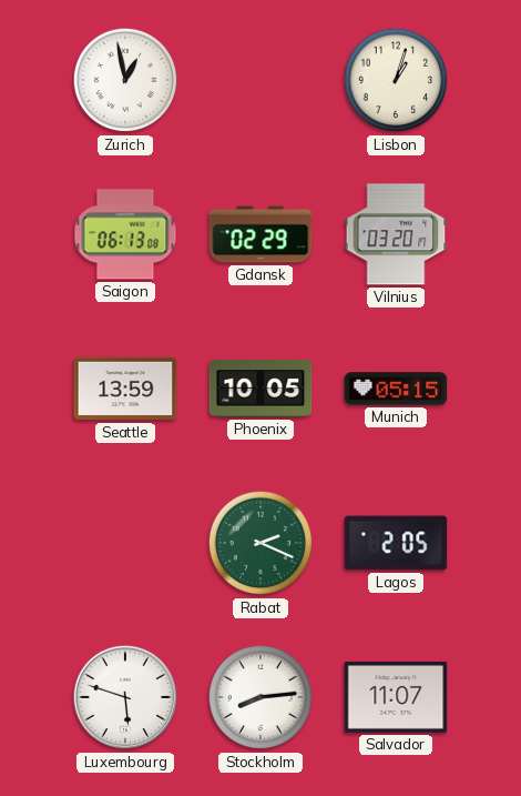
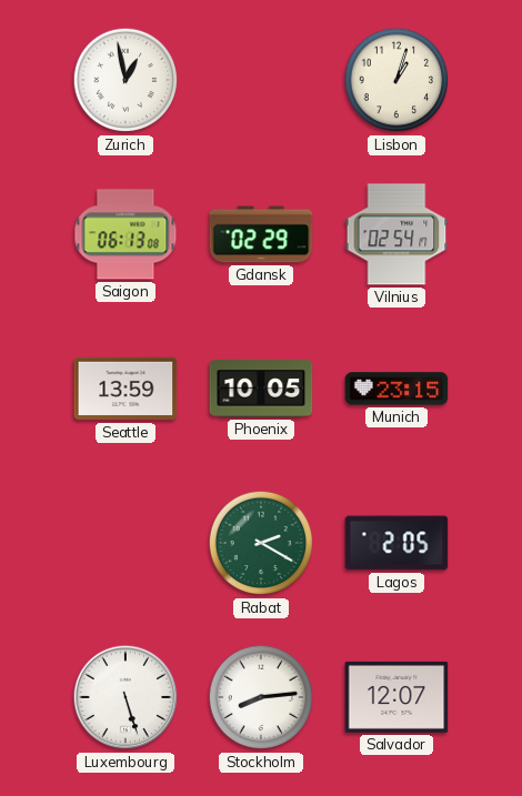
Vilnius: 03:20 -> 02:54 (396, 234)
Munich: 05:15 -> 23:15 (396, 389)
Rabat: 2:19 -> 2:20 (261, 543)
Luxembourg: 5:48 -> 5:27 (126, 697)
Salvador: 11:07 -> 12:07 (396, 697)
